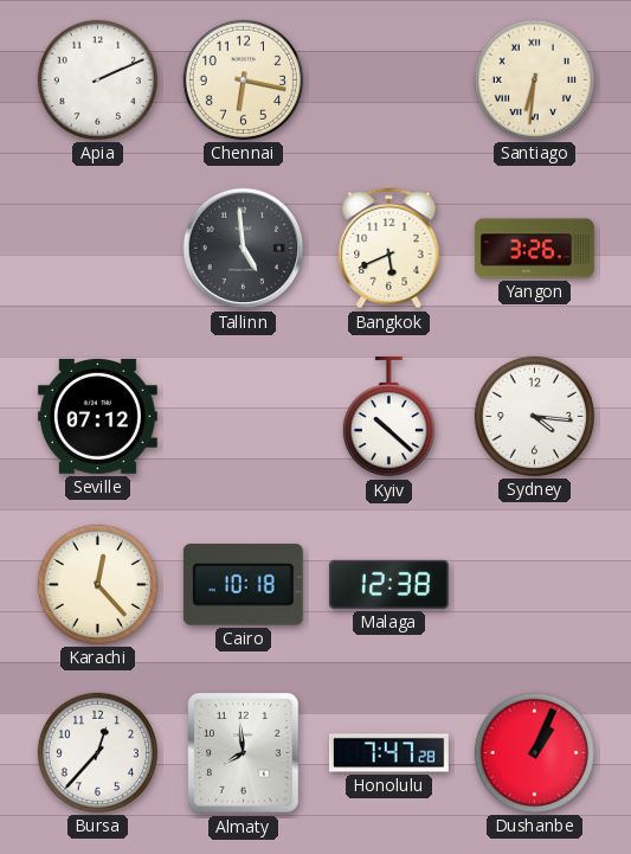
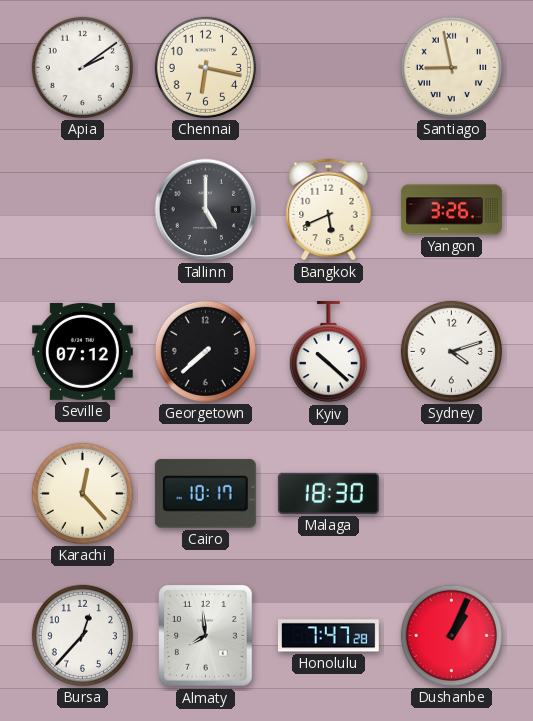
Apia: 2:11 -> 2:09 (82, 67)
Santiago: 6:31 -> 8:58 (451, 67)
Tallinn: 4:59 -> 5:00 (206, 210)
Georgetown: none -> 7:38 (205, 351)
Sydney: 4:16 -> 4:12 (451, 351)
Cairo: 10:18 -> 10:17 (205, 494)
Malaga: 12:38 -> 18:30 (328, 493)
